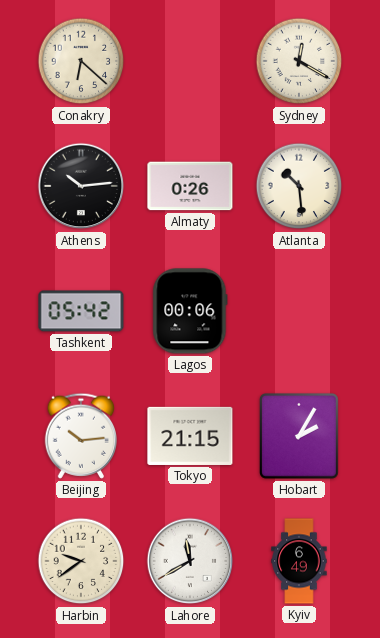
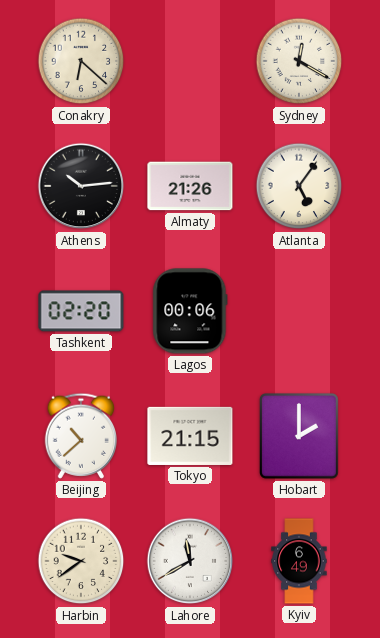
Almaty: 0:26 -> 21:26 (190, 186)
Atlanta: 10:29 -> 5:06 (299, 186)
Tashkent: 05:42 -> 02:20 (81, 311)
Beijing: 10:14 -> 10:38 (80, 436)
Hobart: 2:05 -> 2:00 (299, 436)
